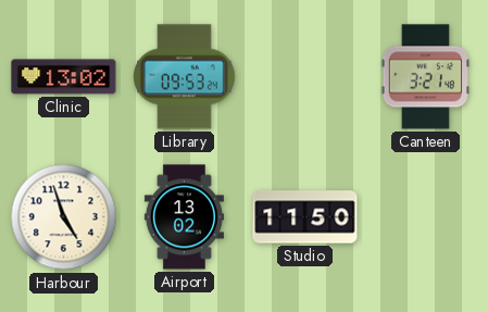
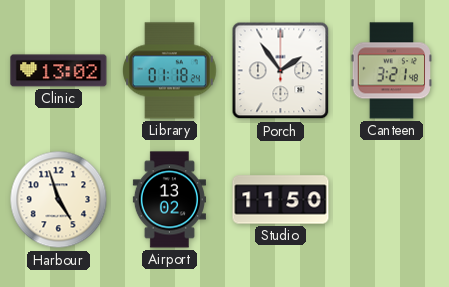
Library: 09:53 -> 01:18 (170, 71)
Porch: none -> 1:54 (281, 71)
